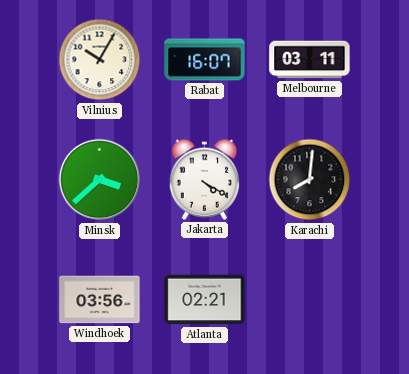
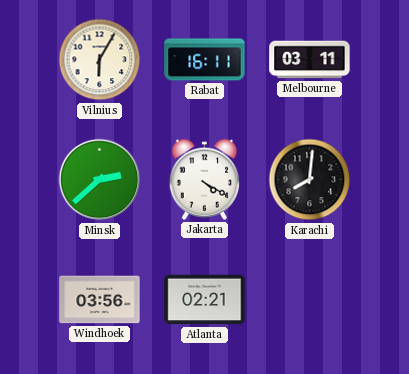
Vilnius: 10:05 -> 6:05 (100, 60)
Rabat: 16:07 -> 16:11 (205, 60)
Minsk: 3:38 -> 2:38 (100, 180)
